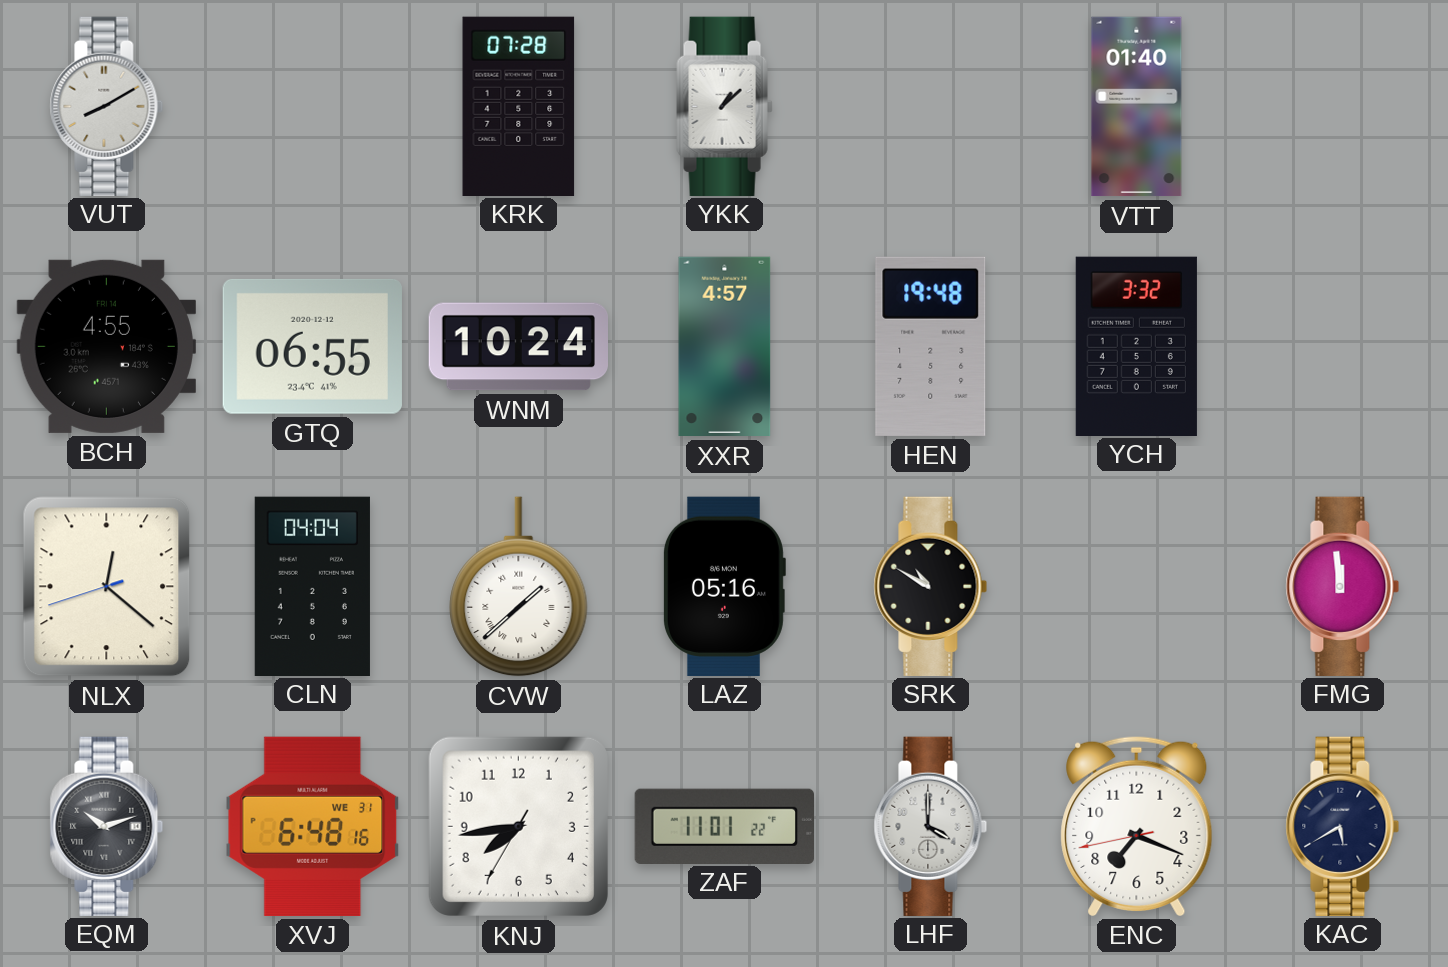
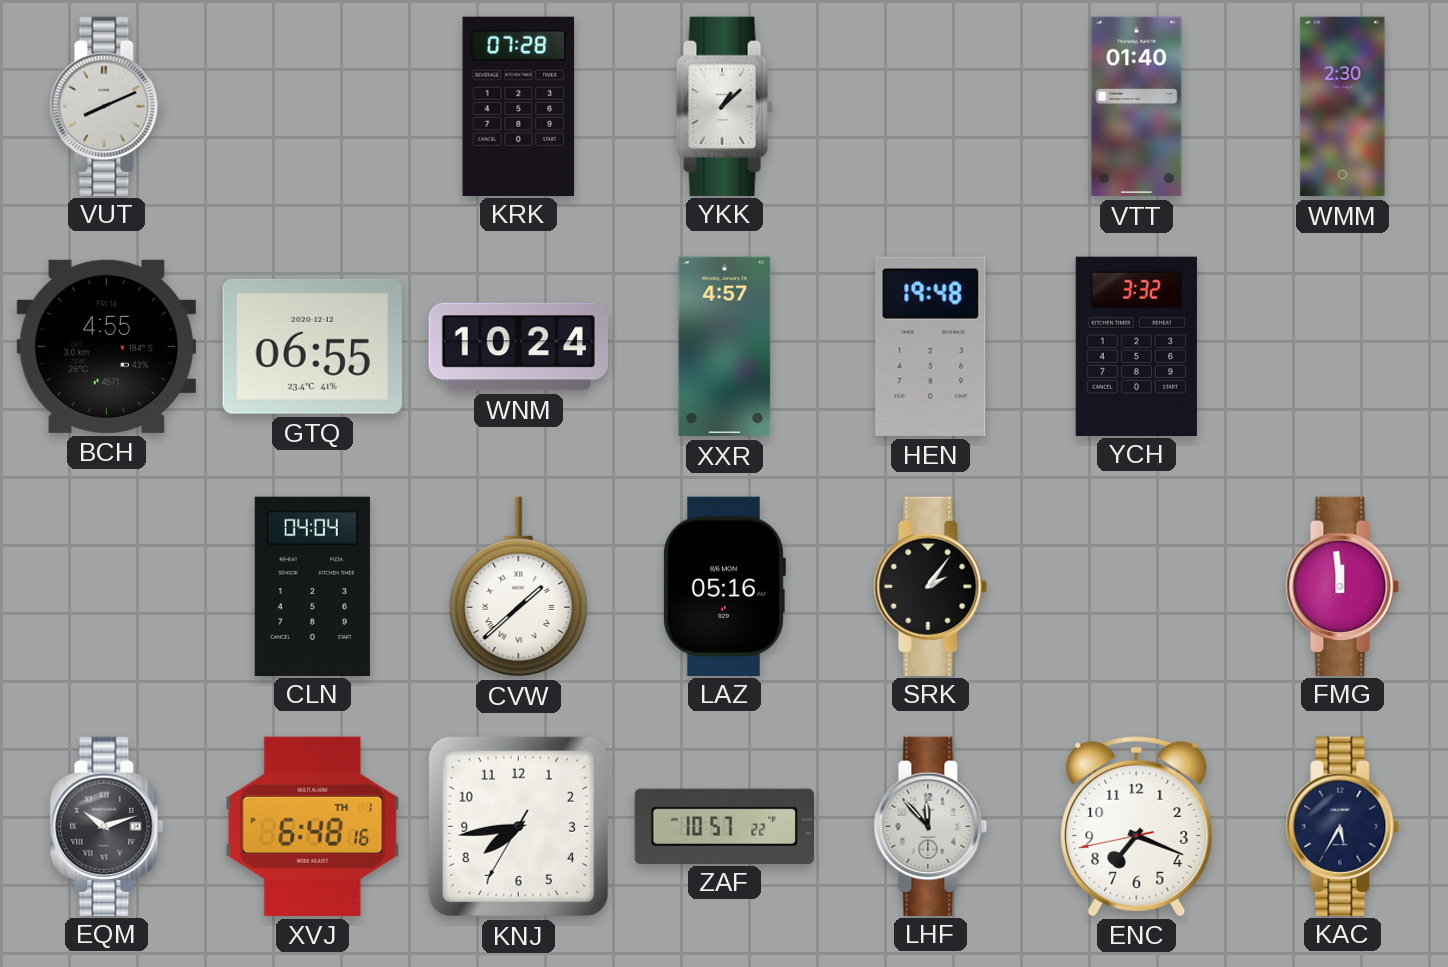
VUT: 8:10 -> 8:11 (107, 106)
WMM: none -> 2:30 (1343, 107)
NLX: 12:21 -> none (107, 587)
SRK: 10:50 -> 2:06 (931, 586)
XVJ date: WE 31 -> TH 1 (313, 826)
ZAF: 11:01 -> 10:57 (724, 826)
LHF: 4:00 -> 11:53 (931, 826)
KAC: 5:40 -> 5:35 (1343, 826)
